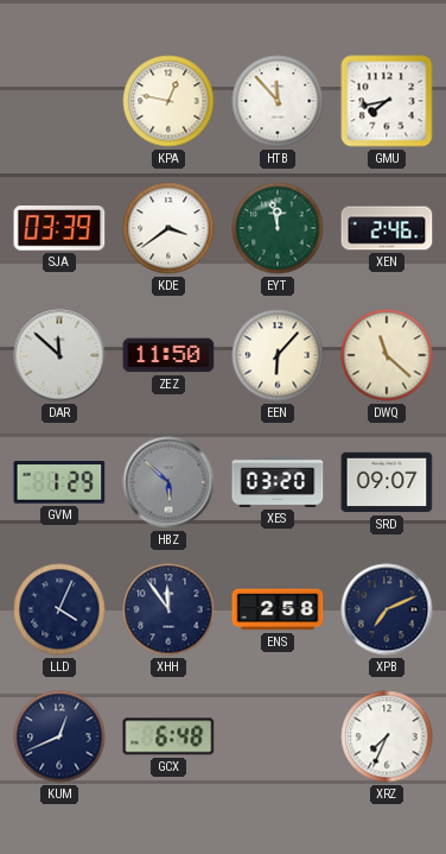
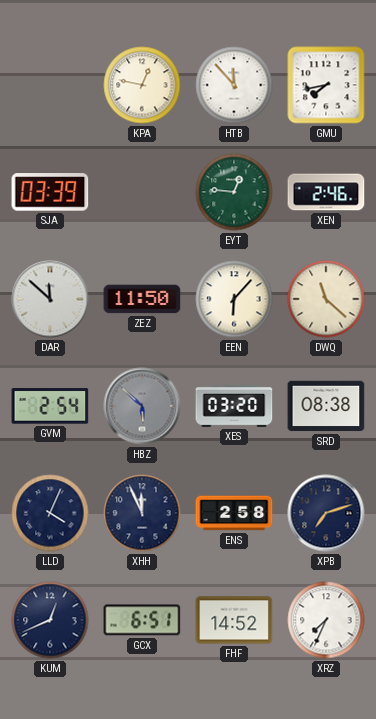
KDE: 3:39 -> none (168, 228)
EYT: 11:58 -> 12:46 (234, 192)
GVM: 1:29 -> 2:54 (50, 406)
SRD: 09:07 -> 08:38 (326, 406)
XHH: 11:54 -> 11:56 (142, 513)
XPB: 7:11 -> 7:12 (326, 513)
GCX: 6:48 -> 6:51 (142, 620)
FHF: none -> 14:52 (234, 620)
